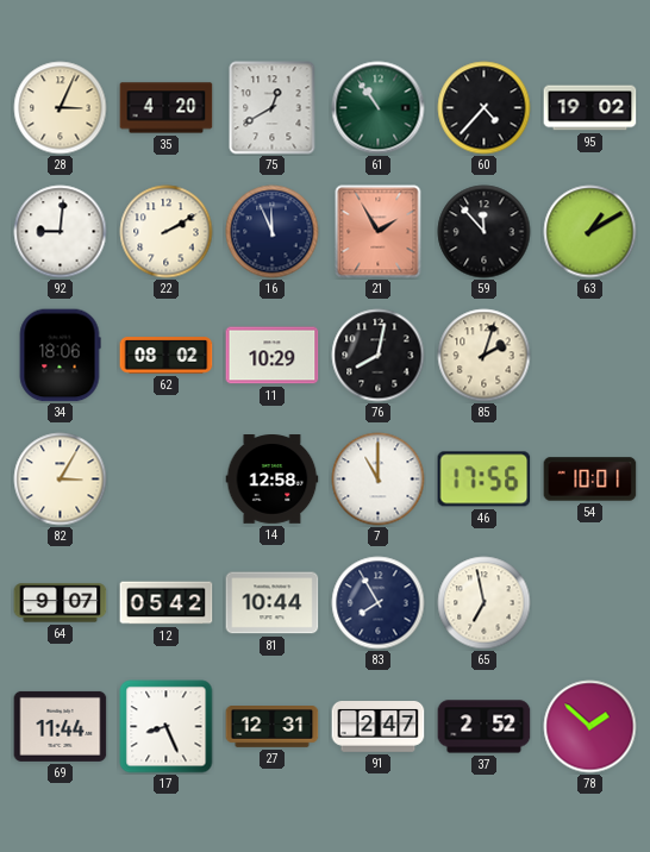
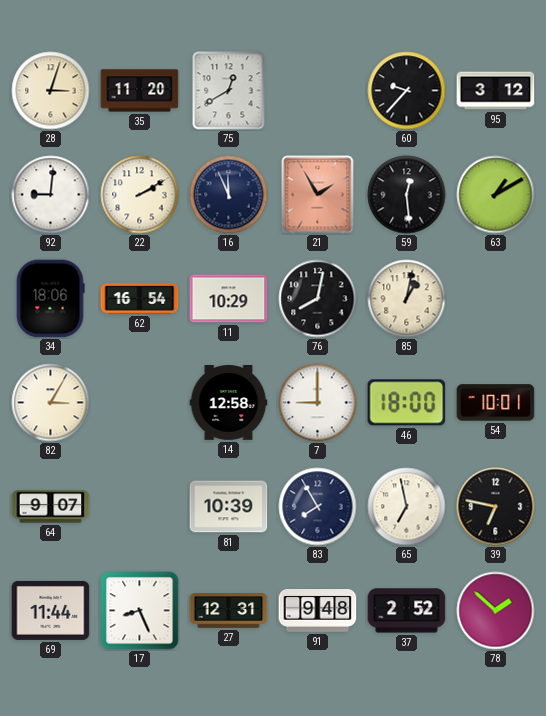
28: 3:04 -> 3:03 (51, 91)
35: 4:20 -> 11:20 (140, 91)
61: 10:54 -> none (379, 108)
60: 4:37 -> 9:37 (407, 91)
95: 19:02 -> 3:12 (496, 91)
59: 11:53 -> 12:29 (407, 195)
62: 08:02 -> 16:54 (140, 299)
85: 2:03 -> 1:02 (407, 299)
7: 11:00 -> 9:00 (318, 403)
46: 17:56 -> 18:00 (407, 403)
12: 05:42 -> none (167, 603)
81: 10:44 -> 10:39 (229, 507)
39: none -> 6:47 (496, 507)
91: 2:47 -> 9:48 (318, 611)
